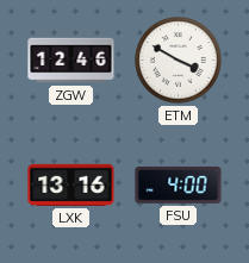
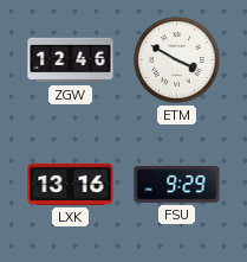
FSU: 4:00 -> 9:29 (177, 184)
